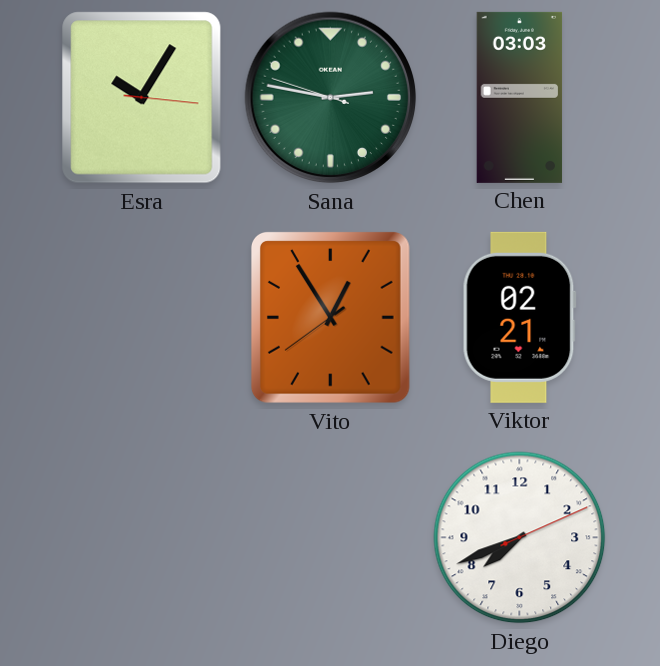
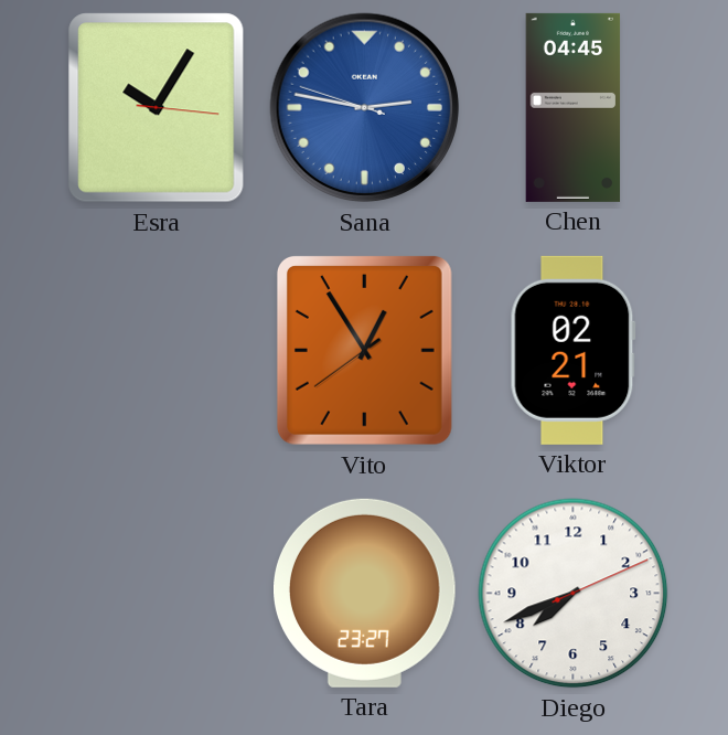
Sana dial: green -> blue (365, 108)
Chen: 03:03 -> 04:45 (574, 107)
Tara: none -> 23:27 (365, 593)
